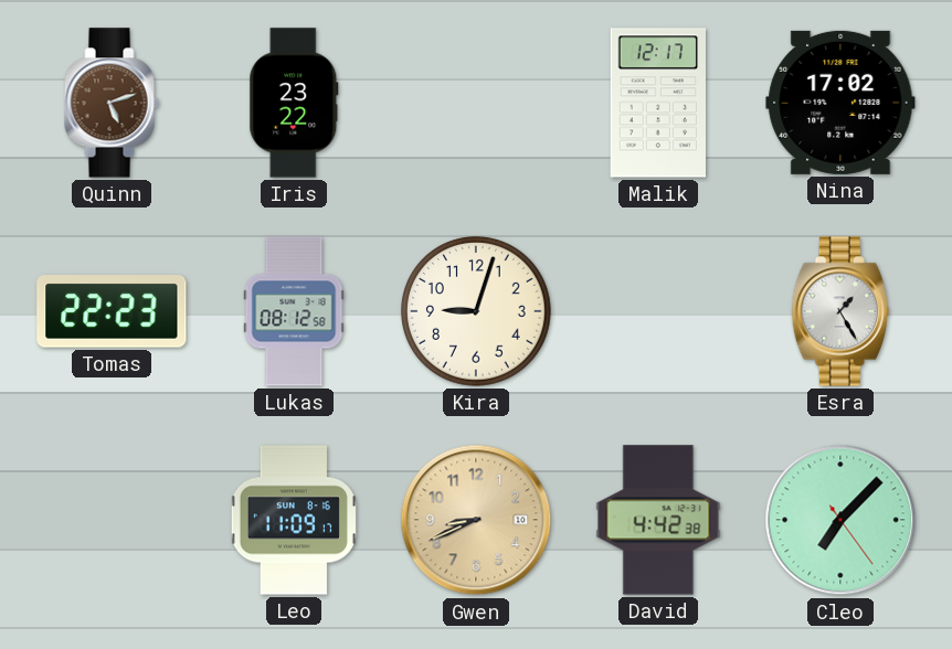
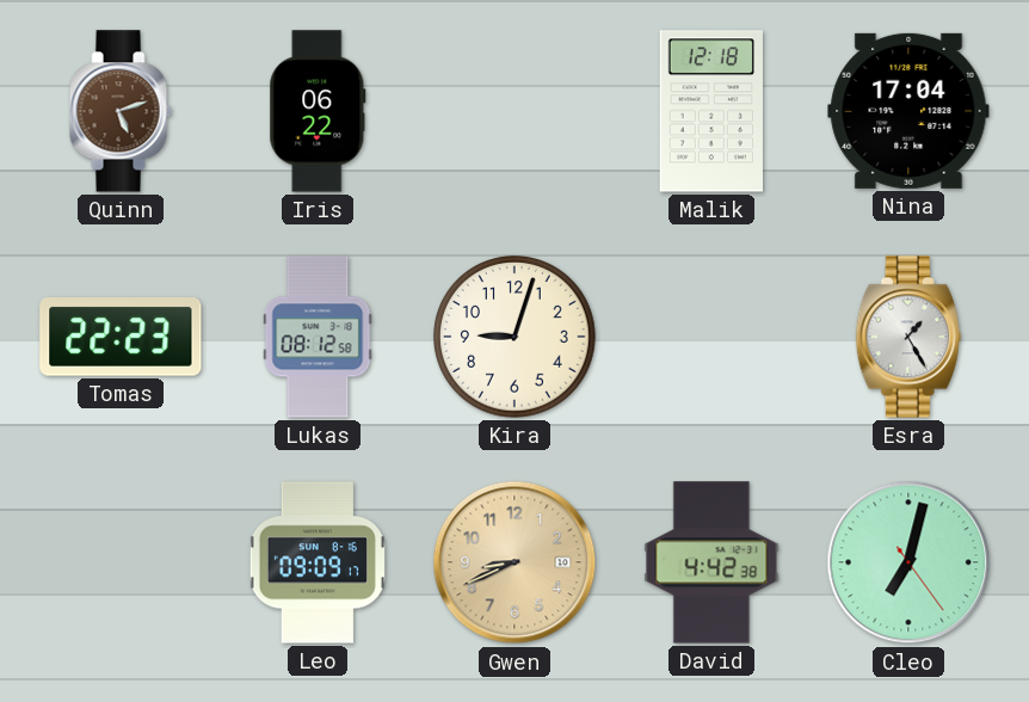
Iris: 23:22 -> 06:22 (318, 111)
Malik: 12:17 -> 12:18 (710, 111)
Nina: 17:02 -> 17:04 (908, 111)
Leo: 11:09 -> 09:09 (318, 562)
Cleo: 7:07 -> 7:02 (908, 562)
